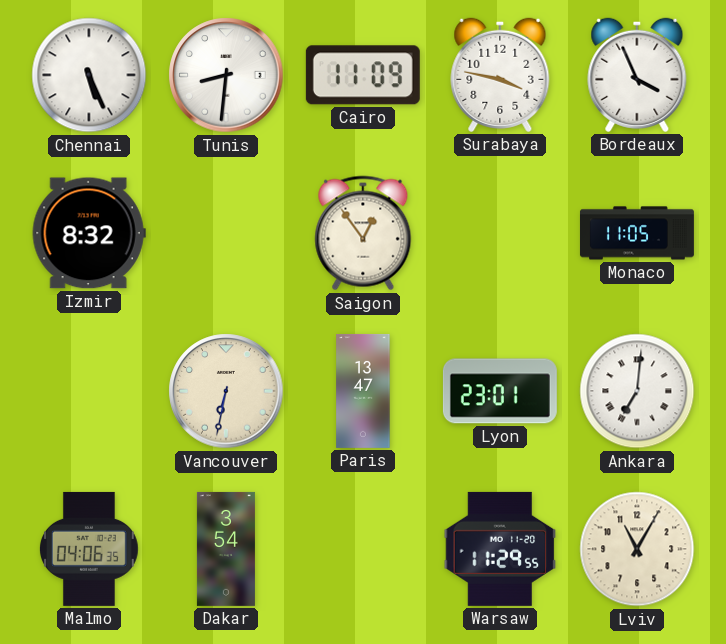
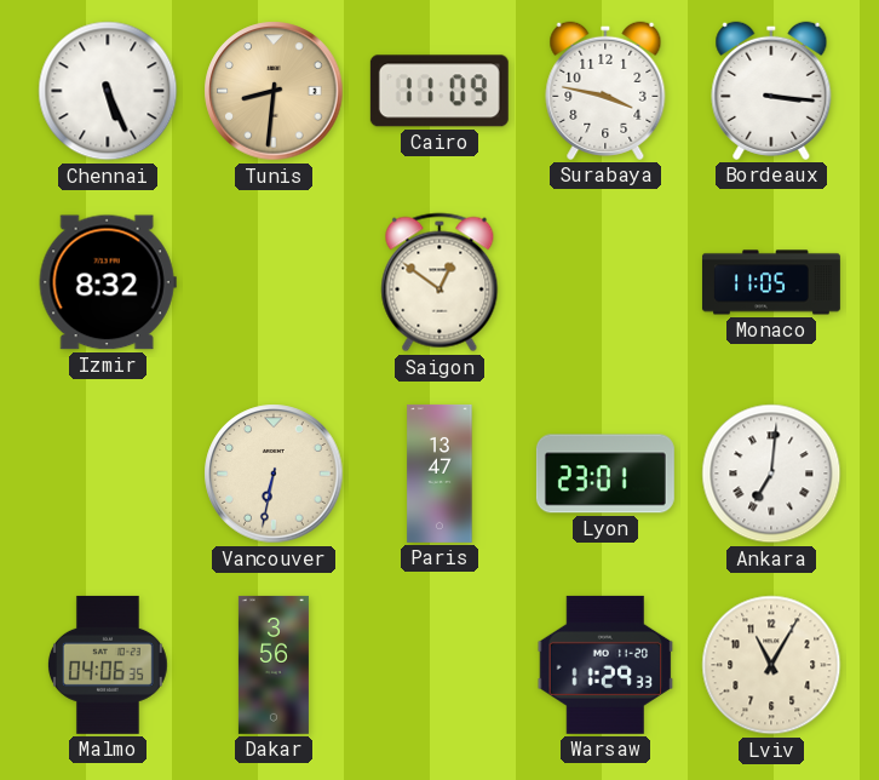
Tunis dial: white -> champagne (274, 91)
Bordeaux: 3:56 -> 3:16 (771, 91)
Saigon: 12:54 -> 12:51 (439, 282)
Dakar: 3:54 -> 3:56 (274, 665)
Warsaw: 11:29:55 -> 11:29:33 (605, 665)
